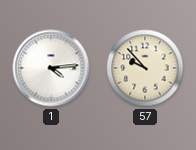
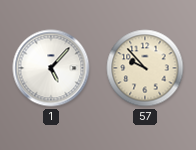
1: 4:14 -> 5:07 (51, 68)
